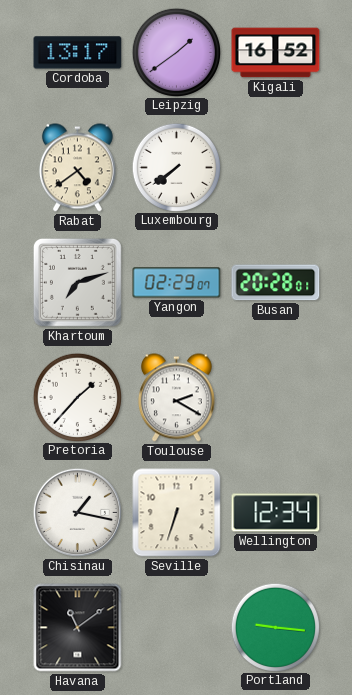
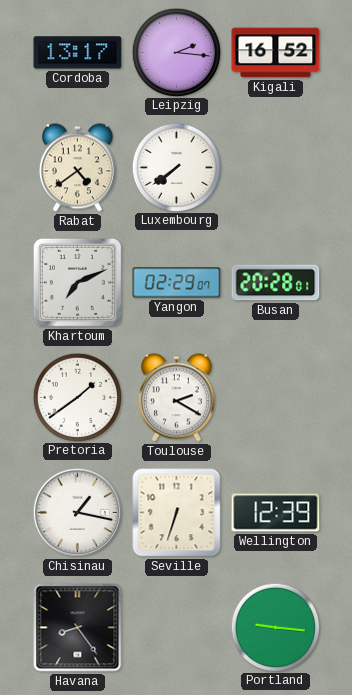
Leipzig: 1:39 -> 2:16 (176, 52)
Khartoum: 7:12 -> 7:11 (77, 282)
Pretoria: 1:37 -> 1:39 (77, 397)
Wellington: 12:34 -> 12:39 (276, 513)
Havana: 11:09 -> 8:24 (78, 628)
